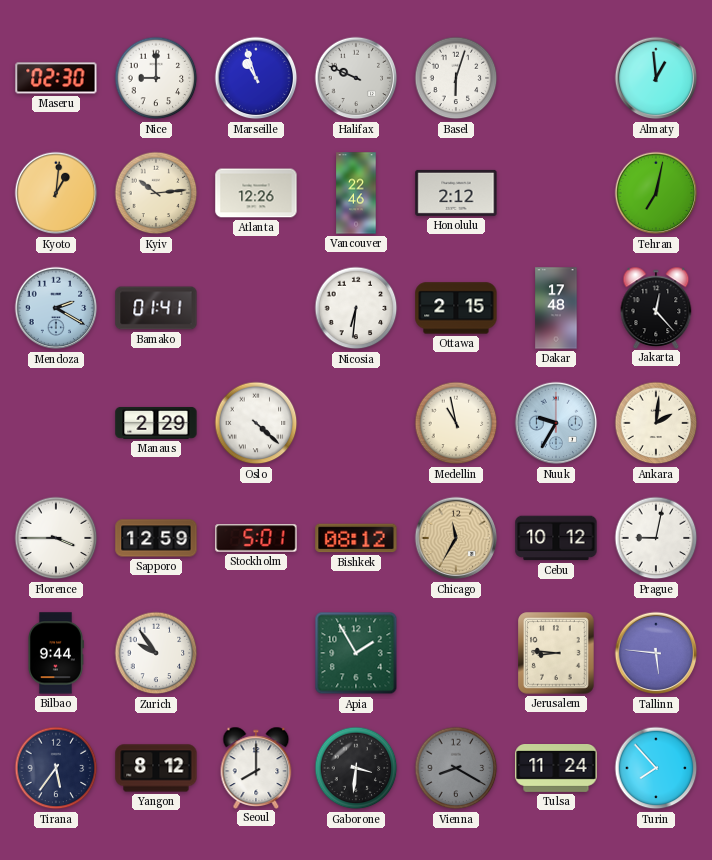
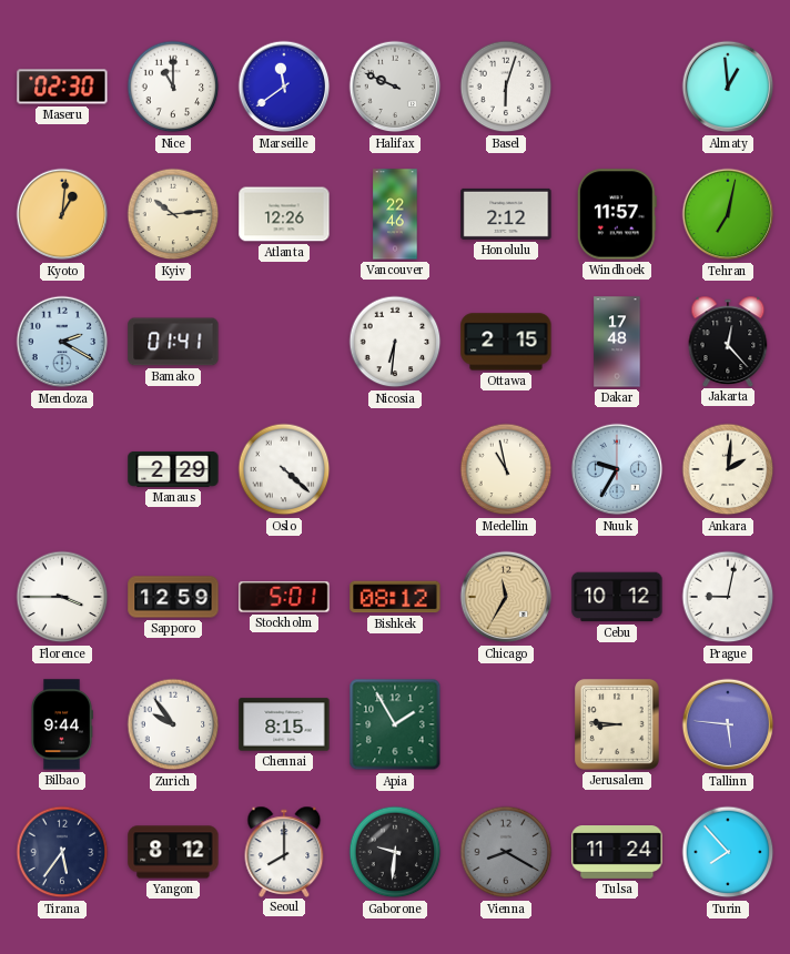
Nice: 9:00 -> 11:00 (173, 87)
Marseille: 10:57 -> 11:39 (284, 87)
Windhoek: none -> 11:57 (617, 214)
Chennai: none -> 8:15 (284, 724)
Gaborone: 3:31 -> 9:31 (395, 852)
